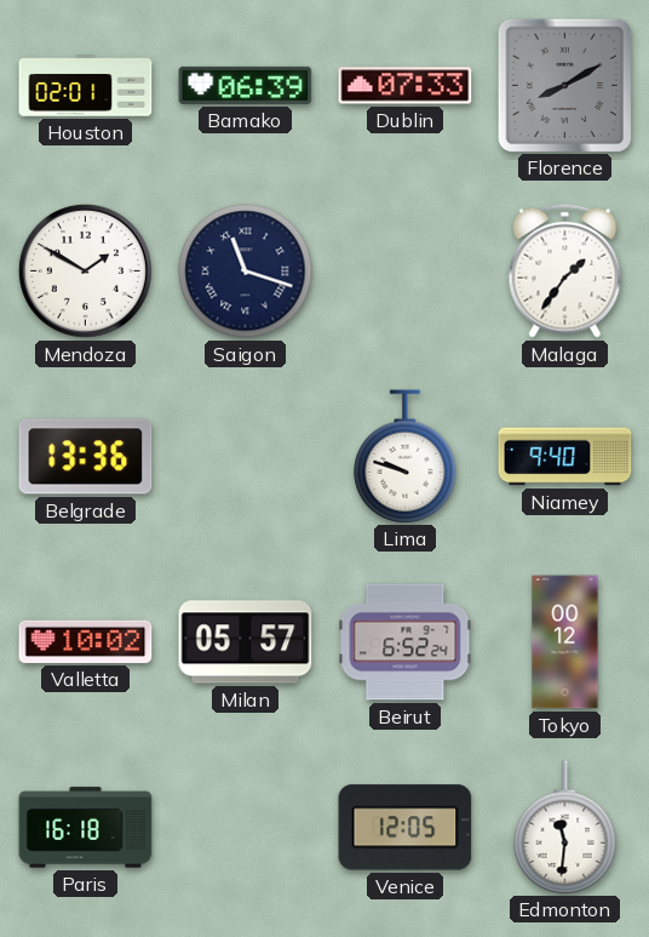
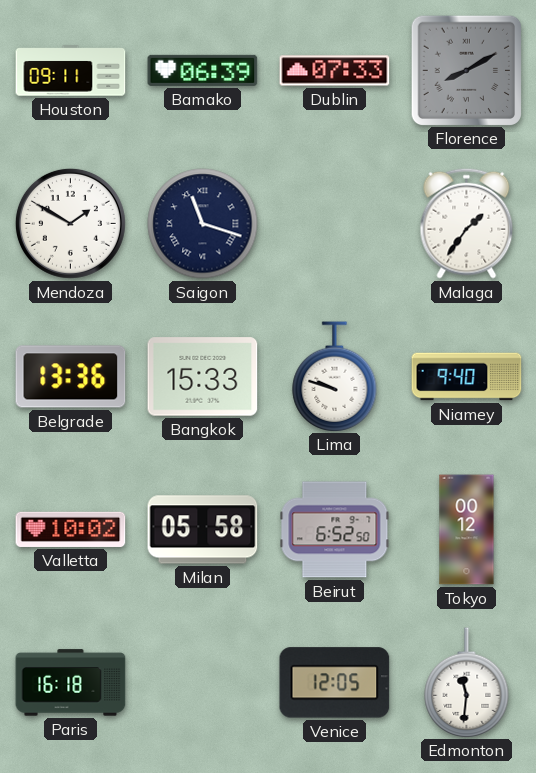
Houston: 02:01 -> 09:11 (71, 71)
Bangkok: none -> 15:33 (203, 377)
Milan: 05:57 -> 05:58 (203, 530)
Beirut: 6:52:24 -> 6:52:50 (335, 530)
